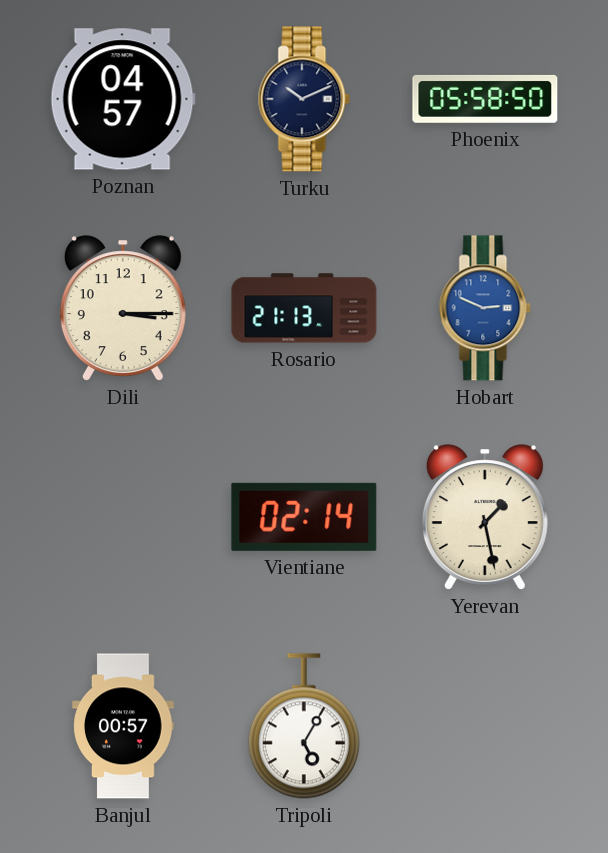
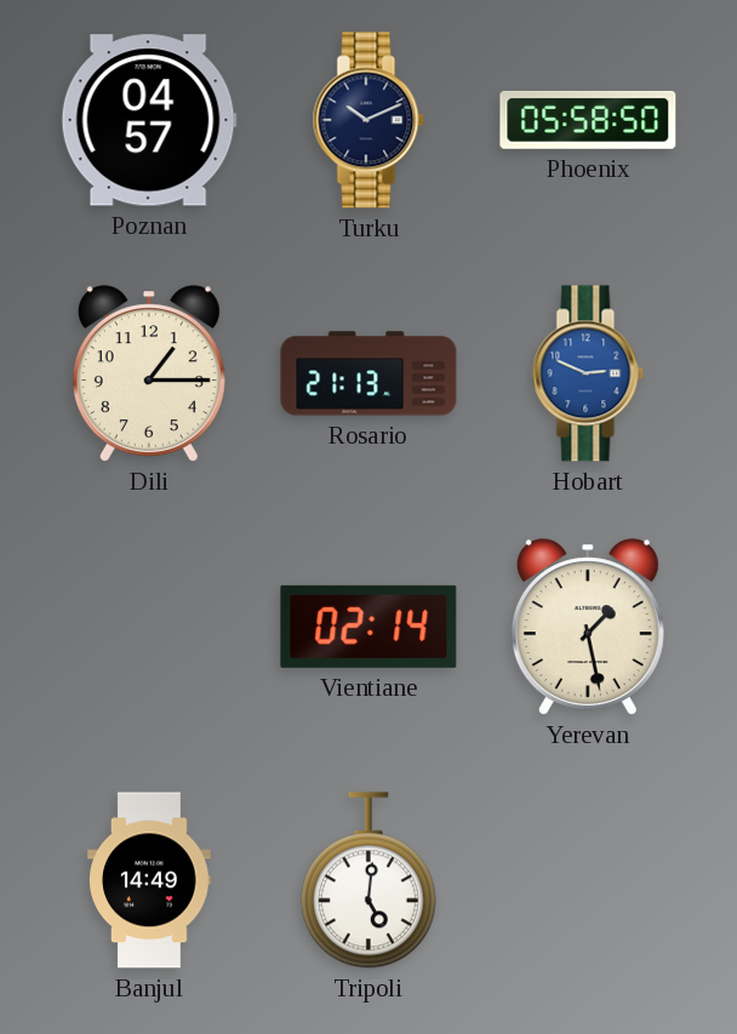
Dili: 3:15 -> 1:15 (149, 373)
Banjul: 00:57 -> 14:49 (149, 880)
Tripoli: 5:05 -> 5:01 (368, 880)
